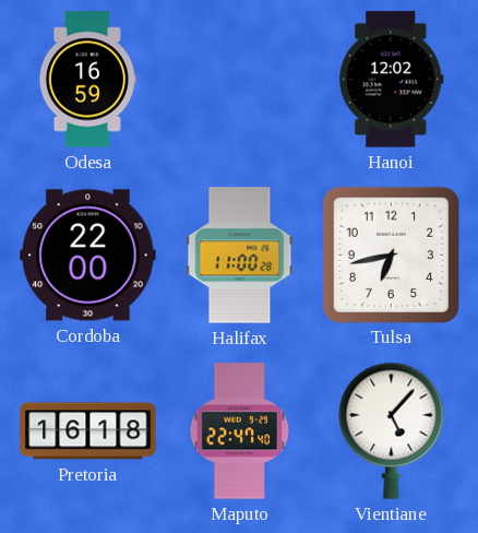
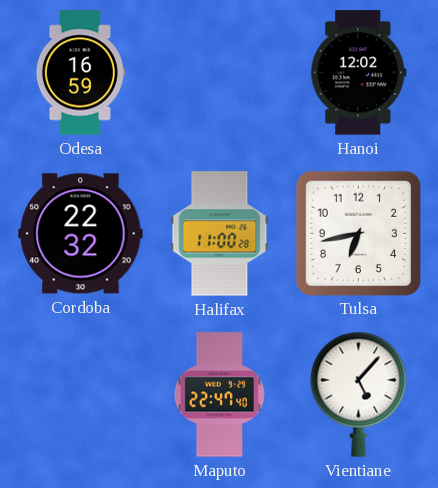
Cordoba: 22:00 -> 22:32 (81, 234)
Pretoria: 16:18 -> none (88, 431)
